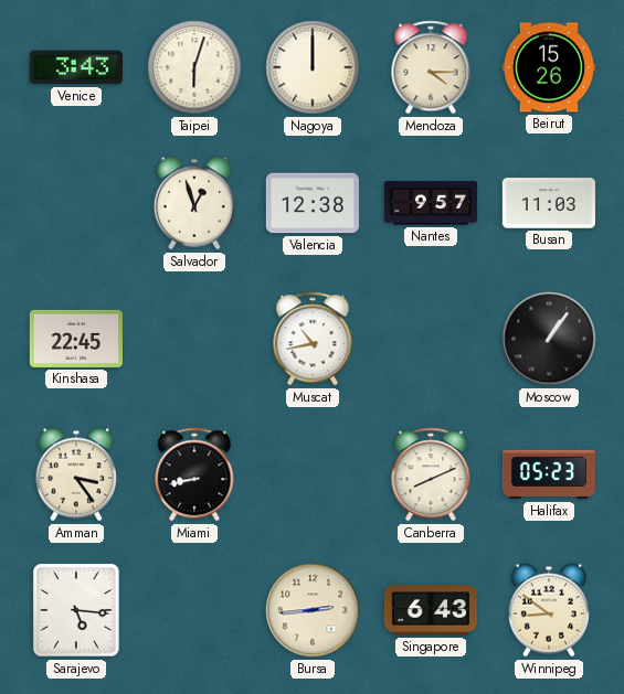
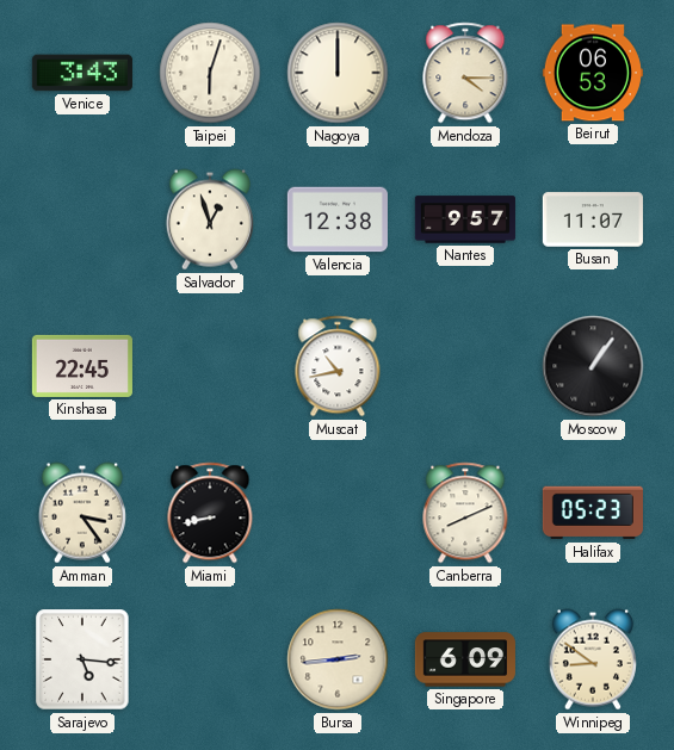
Beirut: 15:26 -> 06:53 (593, 73)
Busan: 11:03 -> 11:07 (593, 219)
Singapore: 6:43 -> 6:09 (465, 659)
